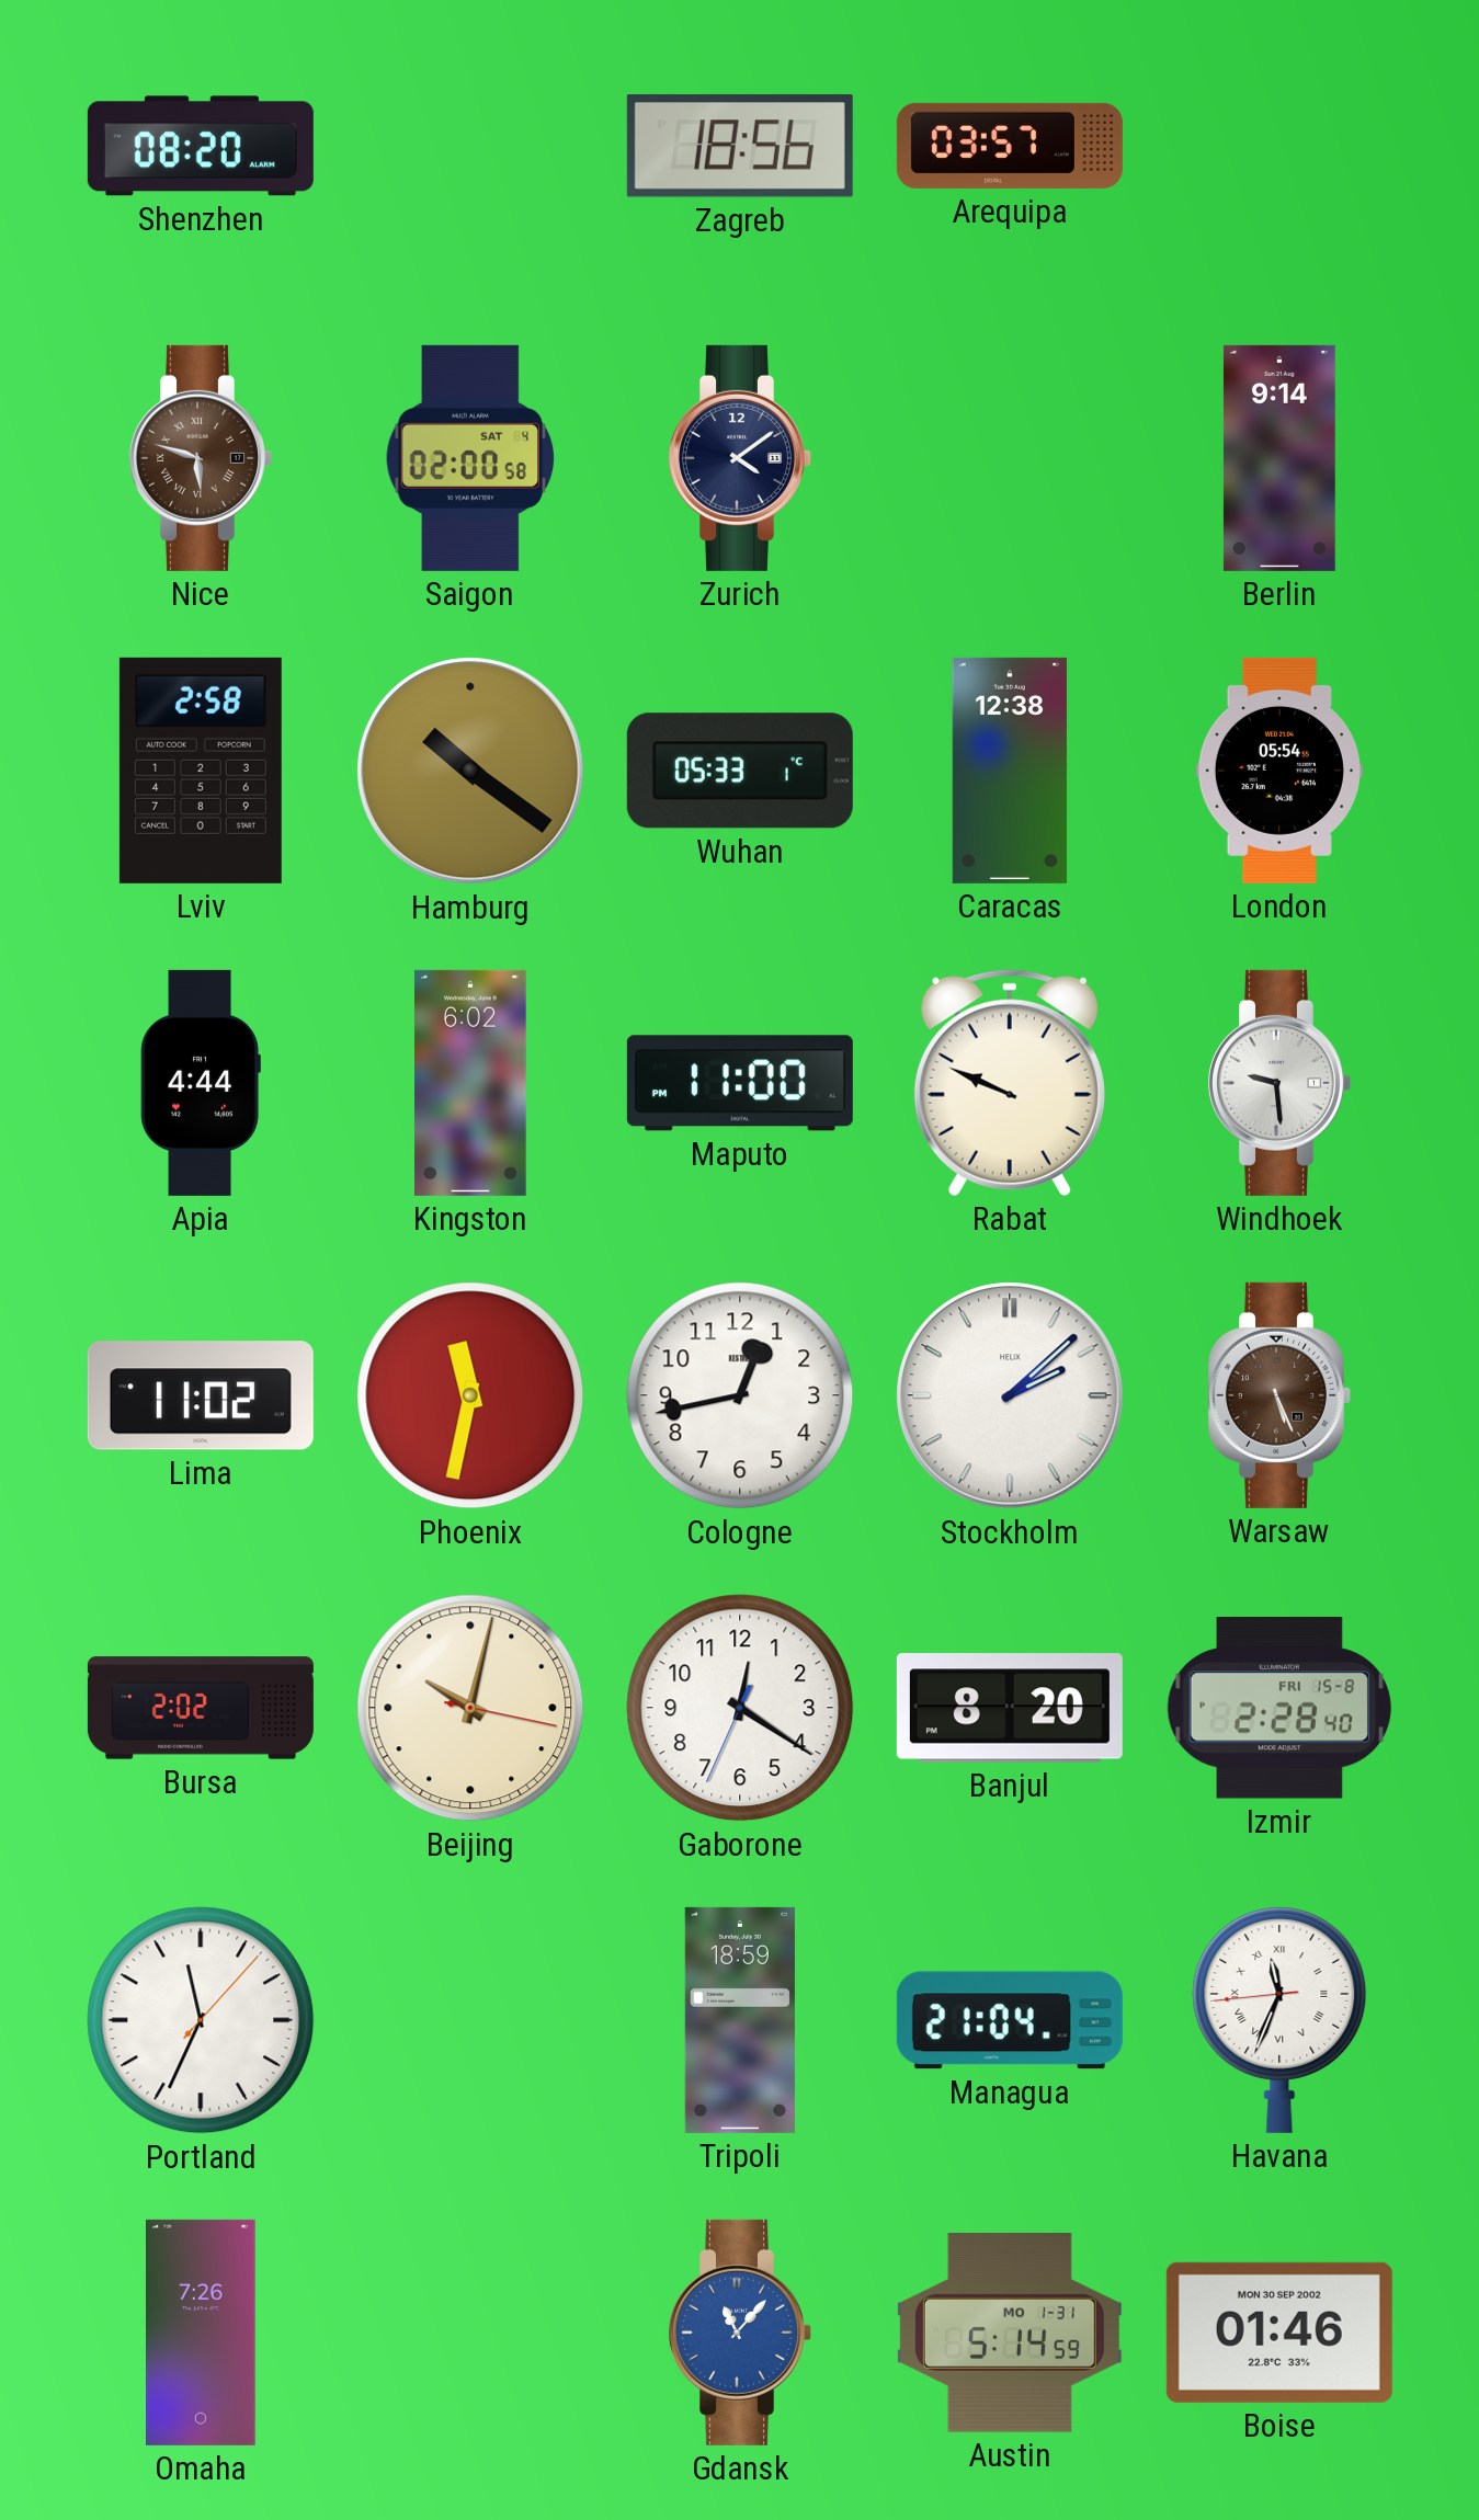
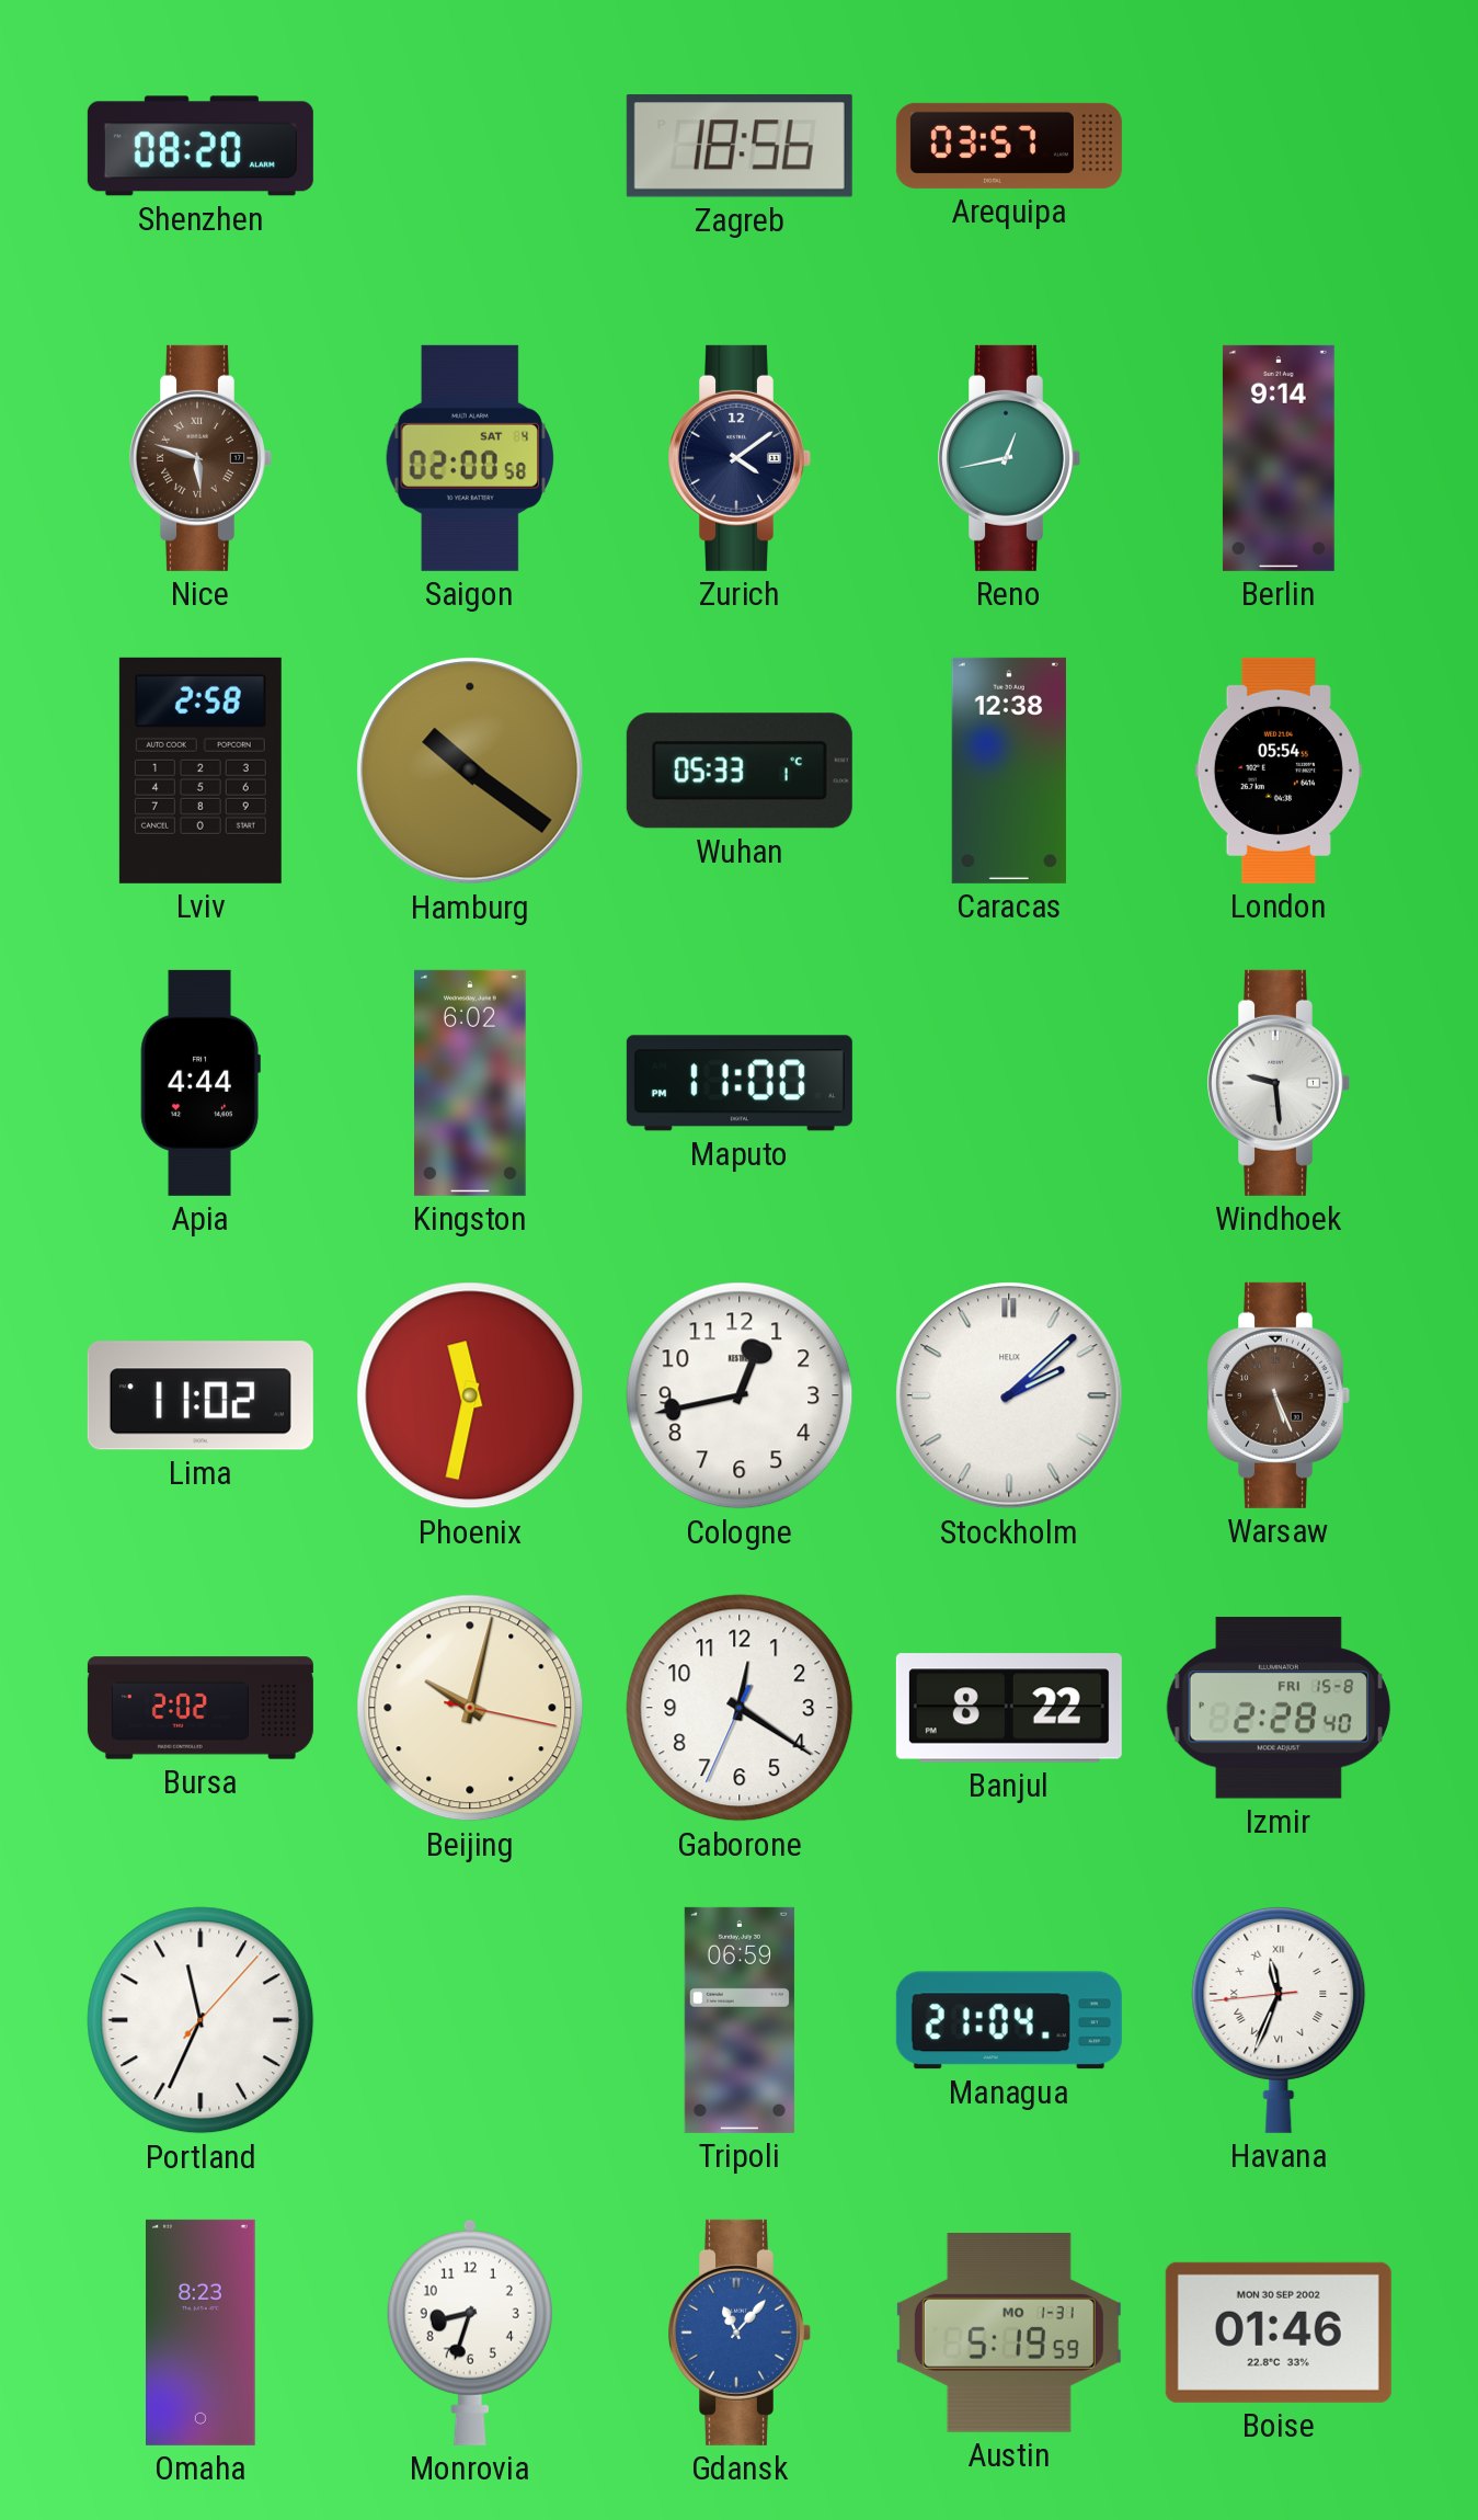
Reno: none -> 12:43 (1010, 458)
Rabat: 9:49 -> none (1010, 1083)
Banjul: 8:20 -> 8:22 (1009, 1708)
Tripoli: 18:59 -> 06:59 (740, 2020)
Omaha: 7:26 -> 8:23 (202, 2333)
Monrovia: none -> 8:33 (470, 2333)
Austin: 5:14 -> 5:19 (1009, 2334)
